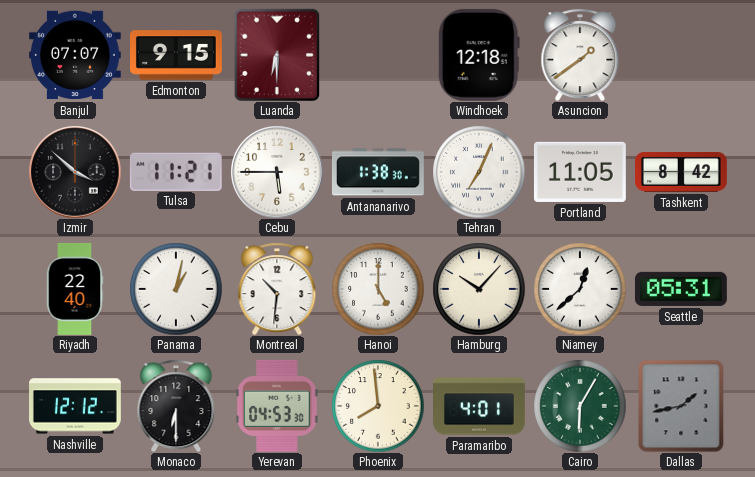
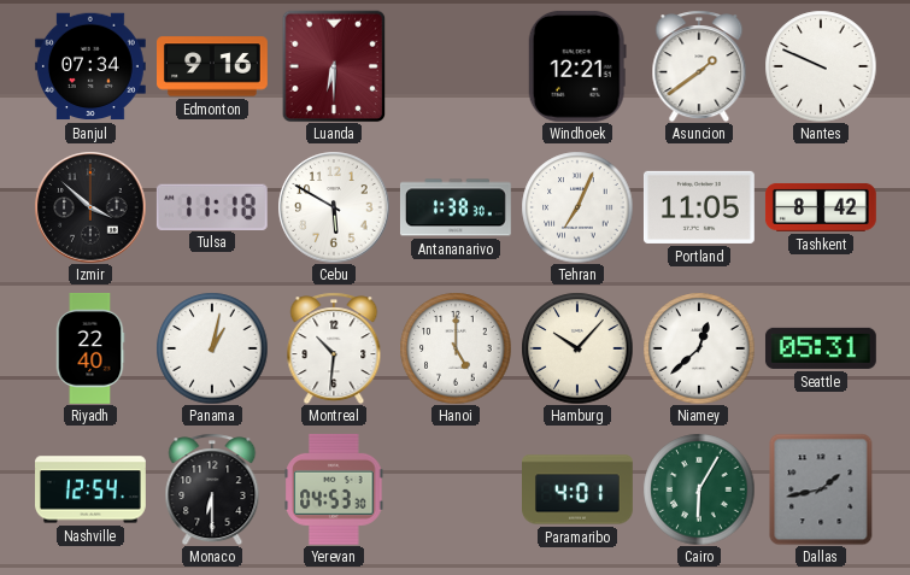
Banjul: 07:07 -> 07:34 (90, 66)
Edmonton: 9:15 -> 9:16 (213, 66)
Windhoek: 12:18 -> 12:21 (577, 66)
Nantes: none -> 9:49 (821, 66)
Tulsa: 11:21 -> 11:18 (212, 206)
Cebu: 5:45 -> 5:50 (334, 207)
Nashville: 12:12 -> 12:54 (92, 489)
Phoenix: 7:59 -> none (378, 406)
